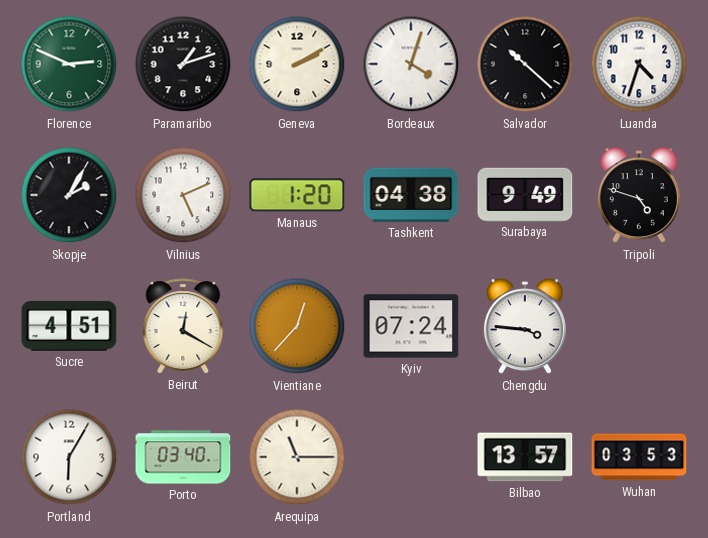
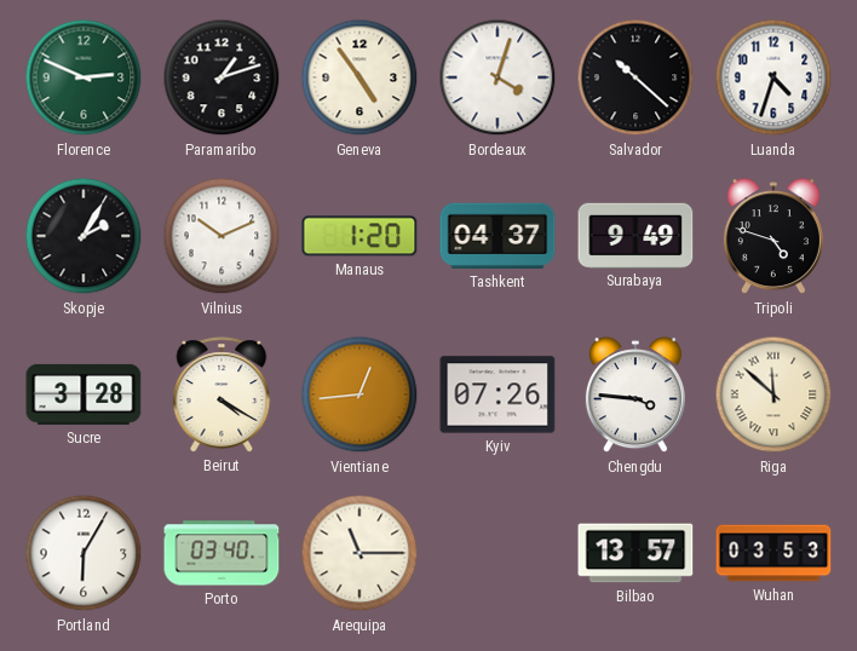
Geneva: 2:10 -> 4:54 (360, 77)
Vilnius: 5:11 -> 10:11 (222, 236)
Tashkent: 04:38 -> 04:37 (497, 236)
Sucre: 4:51 -> 3:28 (84, 394)
Beirut: 12:20 -> 4:20 (222, 394)
Vientiane: 12:37 -> 12:44 (360, 394)
Kyiv: 07:24 -> 07:26 (497, 394)
Riga: none -> 11:52 (773, 394)
